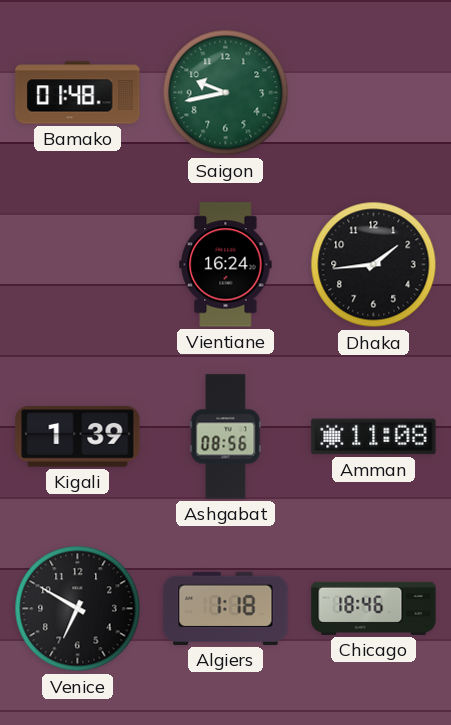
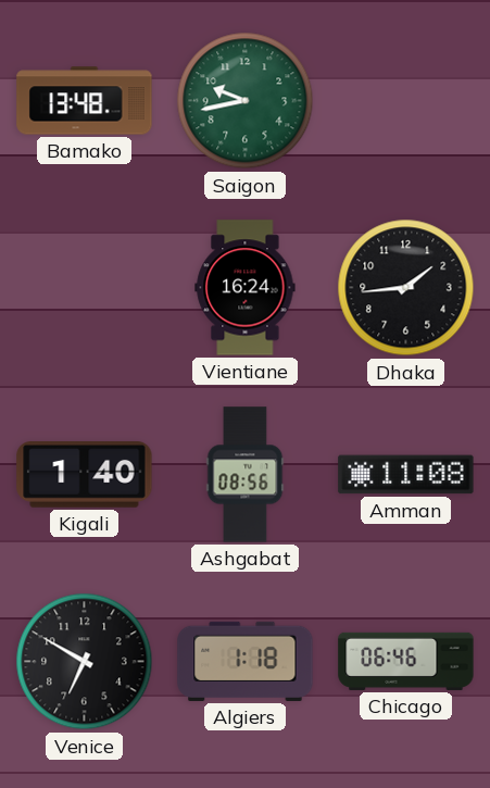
Bamako: 01:48 -> 13:48 (85, 101)
Kigali: 1:39 -> 1:40 (85, 475)
Chicago: 18:46 -> 06:46 (406, 661)
